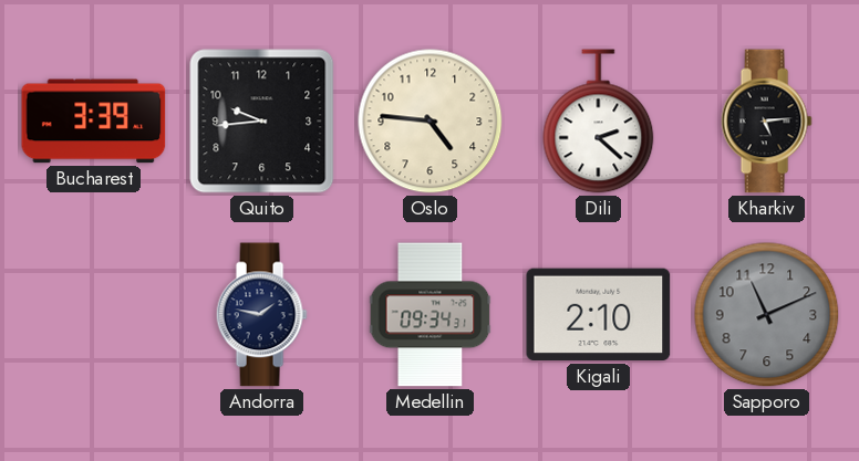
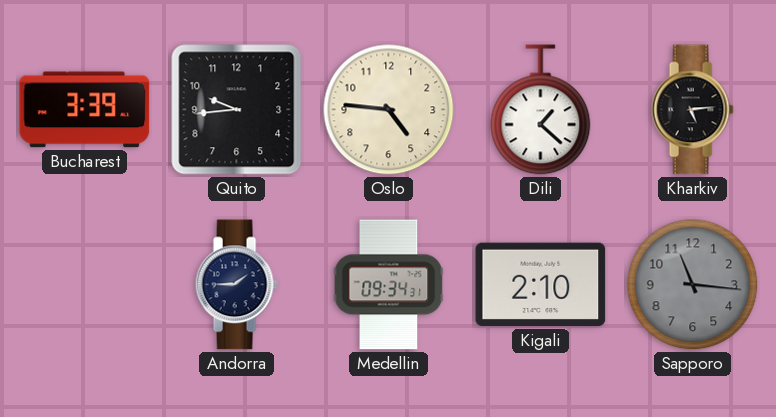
Dili: 2:22 -> 1:22 (541, 110)
Andorra: 1:47 -> 1:45 (236, 285)
Sapporo: 11:11 -> 11:16 (693, 285)
